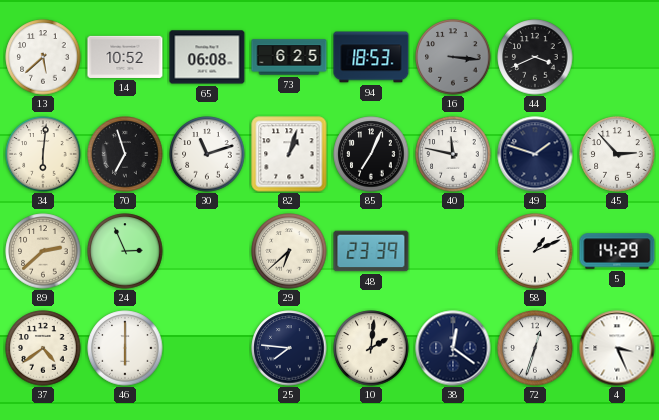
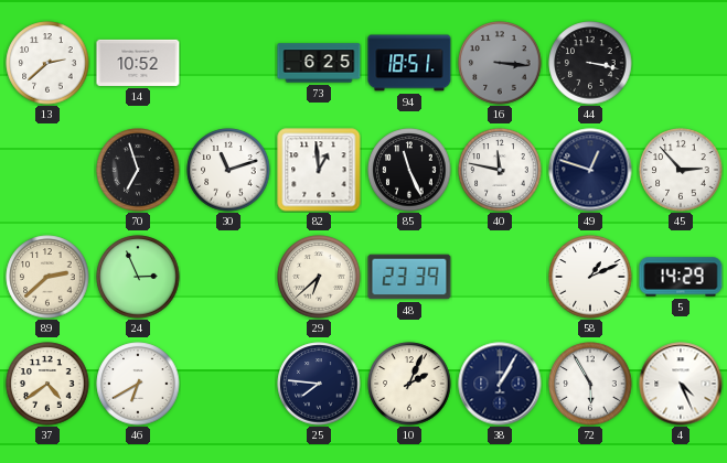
13: 5:38 -> 2:38 (47, 63)
65: 06:08 -> none (207, 57)
94: 18:53 -> 18:51 (409, 63)
44: 3:41 -> 3:17 (590, 63)
34: 6:01 -> none (43, 154)
82: 1:03 -> 12:59 (319, 170)
85: 7:04 -> 11:26 (409, 170)
49: 1:48 -> 12:48 (590, 170)
46: 6:00 -> 6:40 (138, 384)
10: 2:01 -> 2:04 (409, 384)
38: 12:21 -> 1:05 (500, 384)
72: 12:33 -> 5:55 (590, 384)
4: 3:26 -> 4:26 (681, 384)
